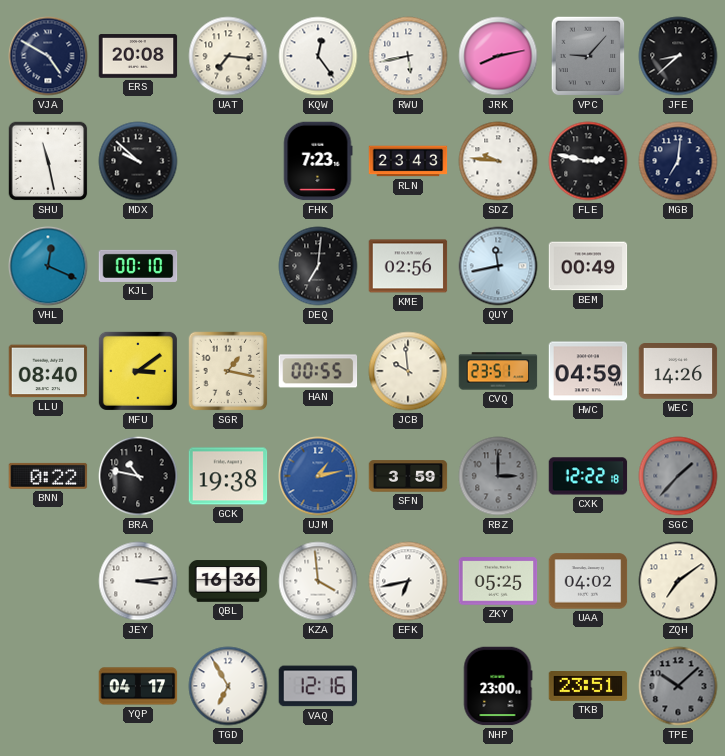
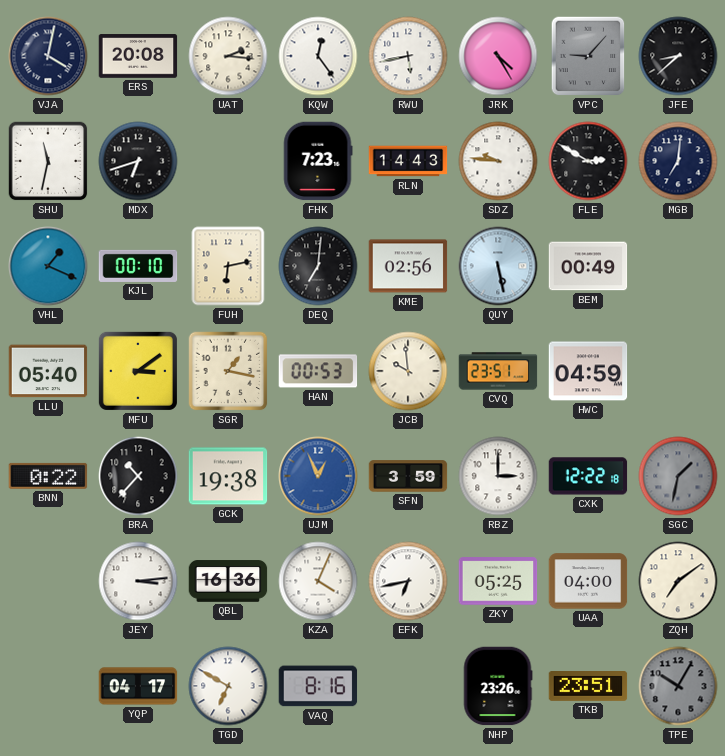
VJA: 4:50 -> 4:02 (48, 56)
UAT: 7:16 -> 2:16 (228, 56)
JRK: 8:13 -> 4:25 (498, 56)
SHU: 11:28 -> 11:32 (48, 161)
MDX: 9:52 -> 6:42 (138, 161)
RLN: 23:43 -> 14:43 (408, 161)
FLE: 2:47 -> 2:50 (588, 161)
VHL: 12:19 -> 1:19 (48, 266)
FUH: none -> 6:13 (228, 266)
QUY: 11:43 -> 5:28 (498, 266)
LLU: 08:40 -> 05:40 (48, 371)
HAN: 00:55 -> 00:53 (318, 371)
WEC: 14:26 -> none (678, 372)
BRA: 10:47 -> 10:37 (138, 476)
UJM: 1:13 -> 12:56 (318, 476)
RBZ dial: grey -> white (498, 476)
SGC: 1:37 -> 1:32 (678, 476)
KZA: 3:59 -> 4:04 (318, 581)
UAA: 04:02 -> 04:00 (588, 581)
TGD: 6:55 -> 6:50 (228, 686)
VAQ: 12:16 -> 8:16 (318, 686)
NHP: 23:00 -> 23:26 (498, 686)
TPE: 10:08 -> 10:05 (678, 686)
